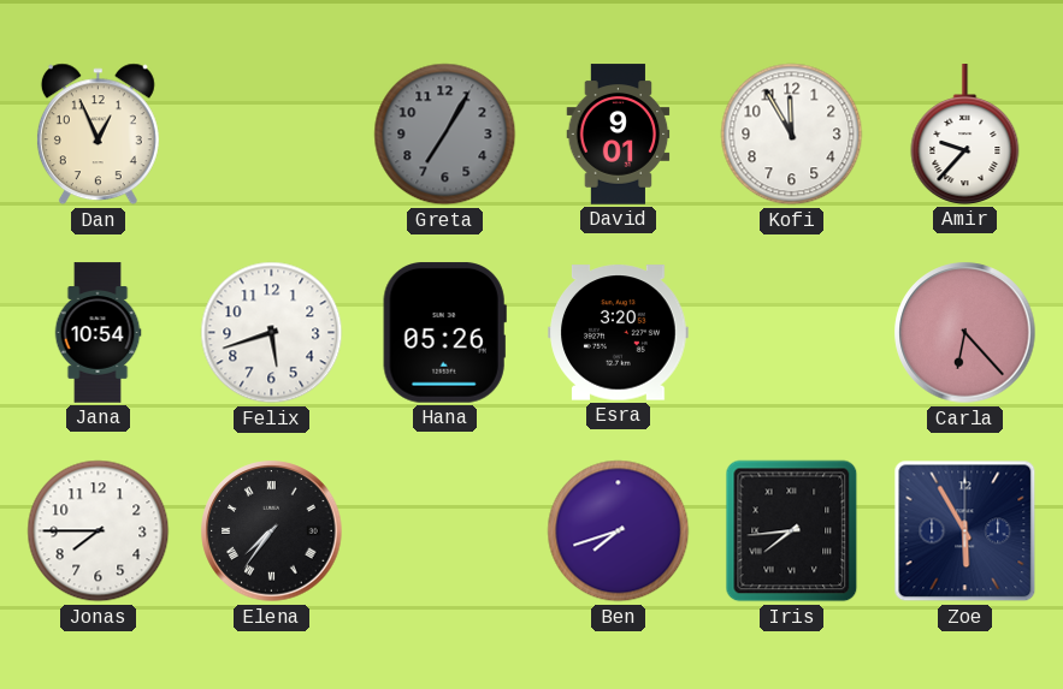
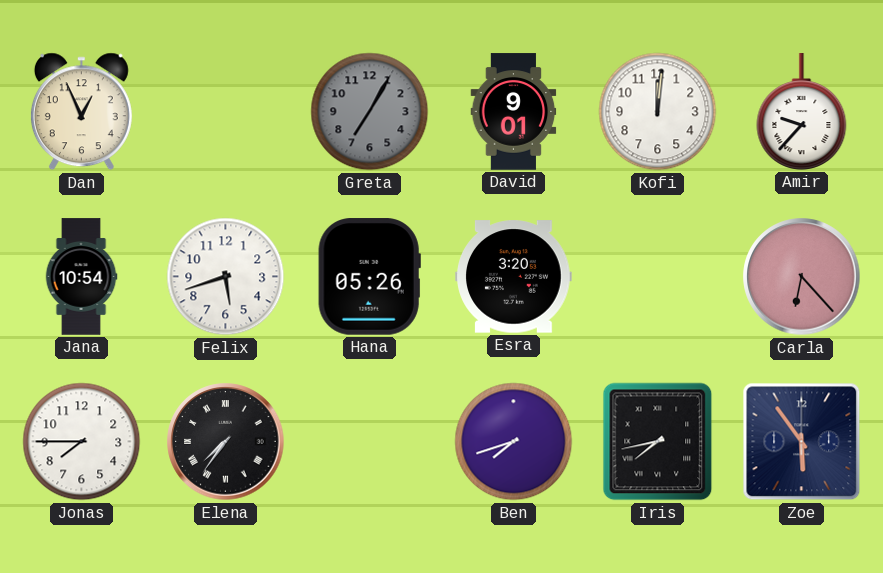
Kofi: 11:55 -> 12:01 (658, 112)
Iris: 7:44 -> 7:43 (658, 442)
Zoe: 5:55 -> 5:54 (802, 442)
